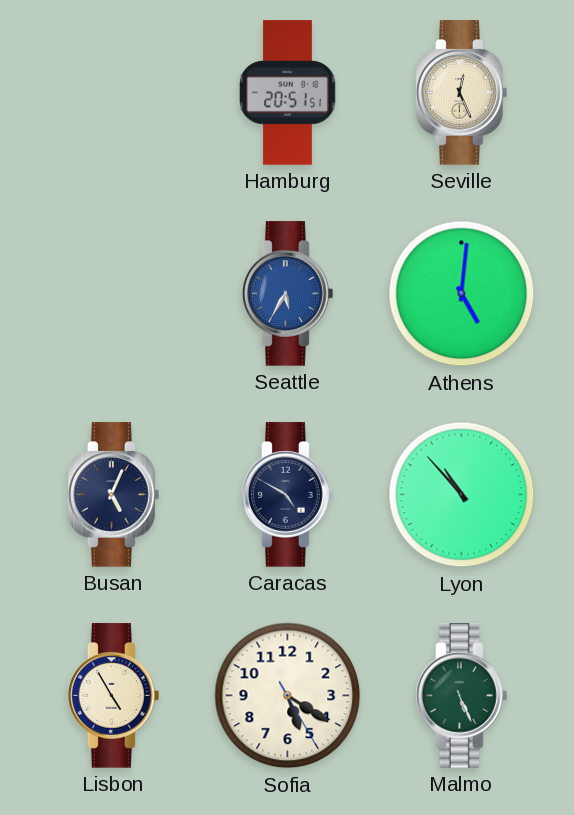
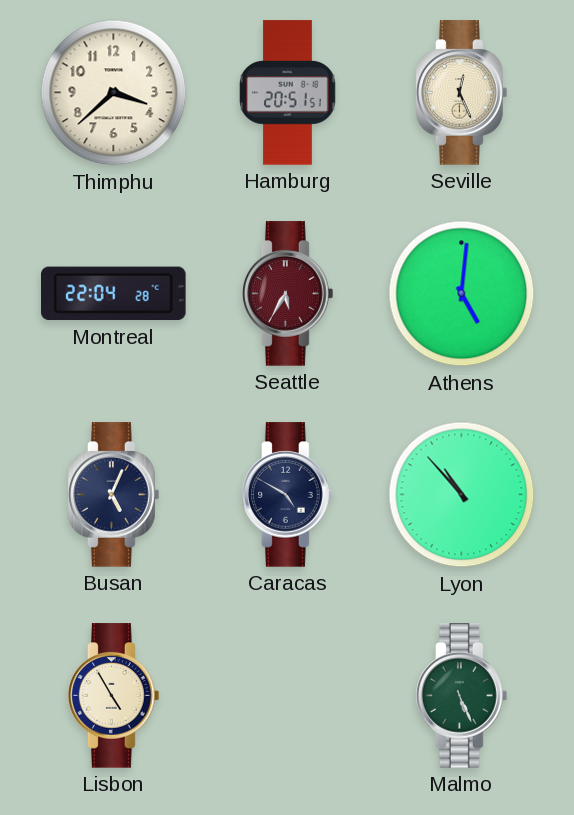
Thimphu: none -> 3:38 (114, 93)
Montreal: none -> 22:04 (114, 294)
Seattle dial: blue -> burgundy (288, 294)
Sofia: 5:20 -> none (288, 696)
